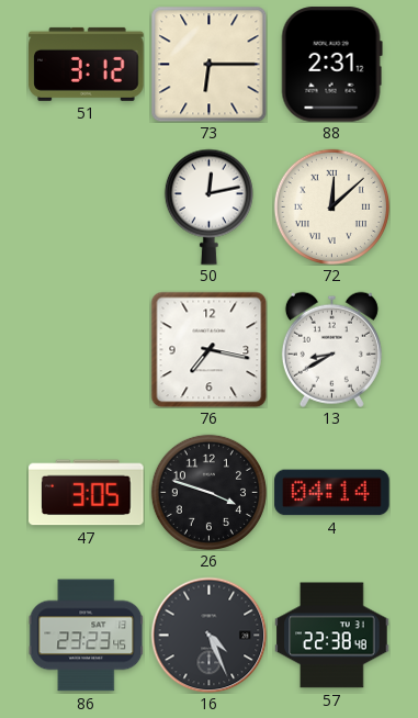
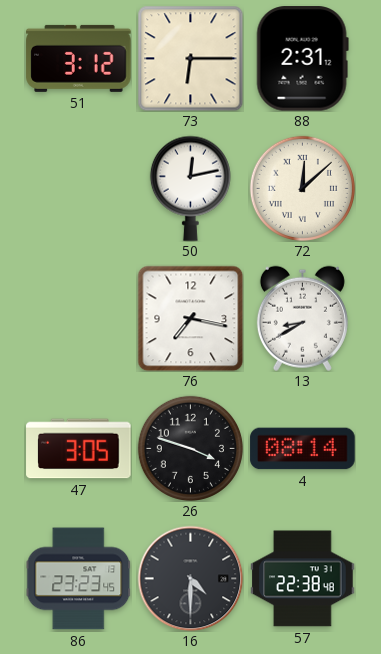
4: 04:14 -> 08:14 (303, 449)
16: 4:26 -> 4:30 (190, 578)
